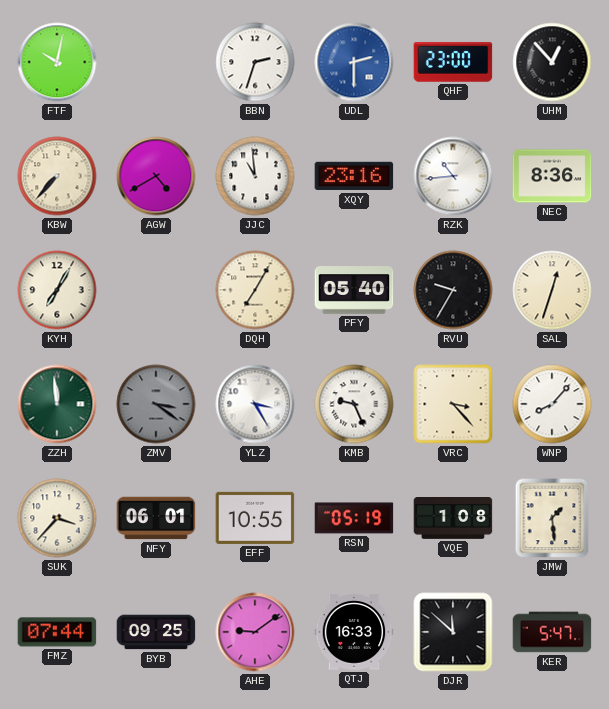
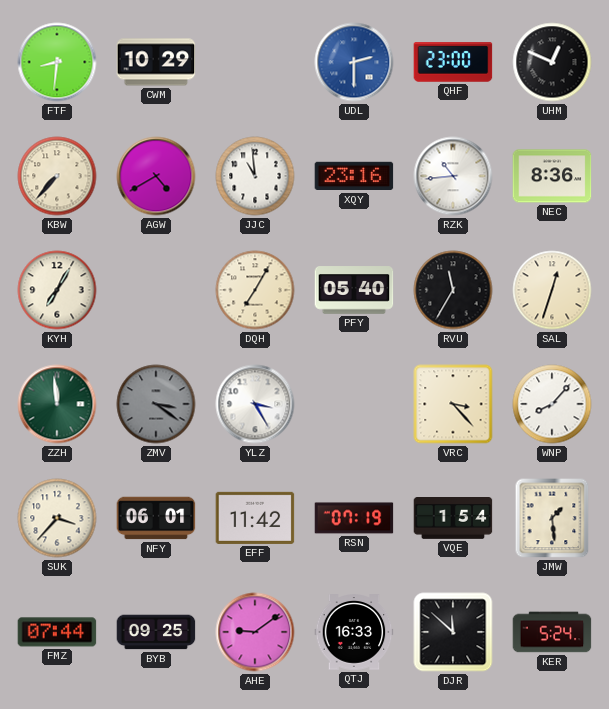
FTF: 10:02 -> 8:31 (57, 62)
CWM: none -> 10:29 (156, 62)
BBN: 2:33 -> none (255, 62)
UHM: 12:53 -> 12:49 (552, 62)
RVU: 9:35 -> 11:35 (453, 290)
KMB: 9:26 -> none (354, 404)
EFF: 10:55 -> 11:42 (255, 518)
RSN: 05:19 -> 07:19 (354, 518)
VQE: 1:08 -> 1:54 (453, 519)
KER: 5:47 -> 5:24 (552, 632)
